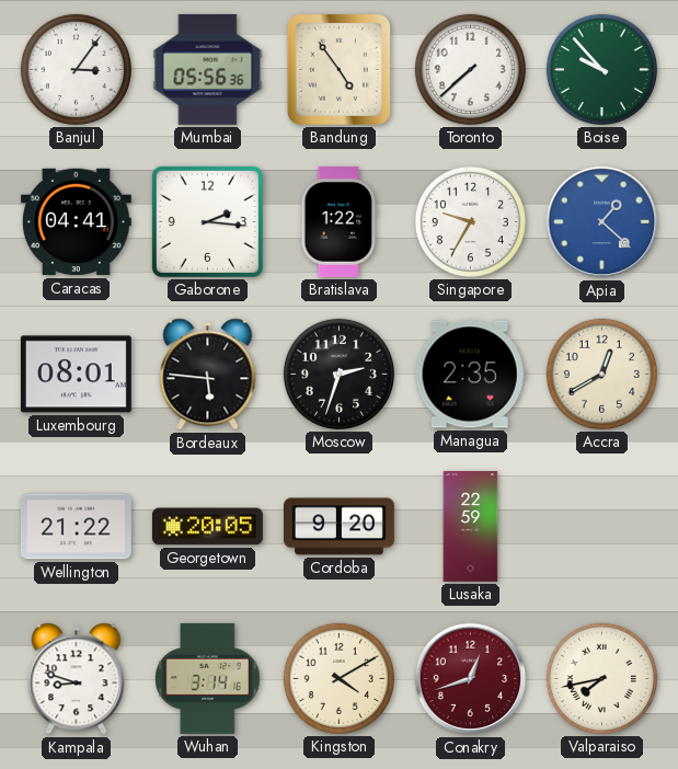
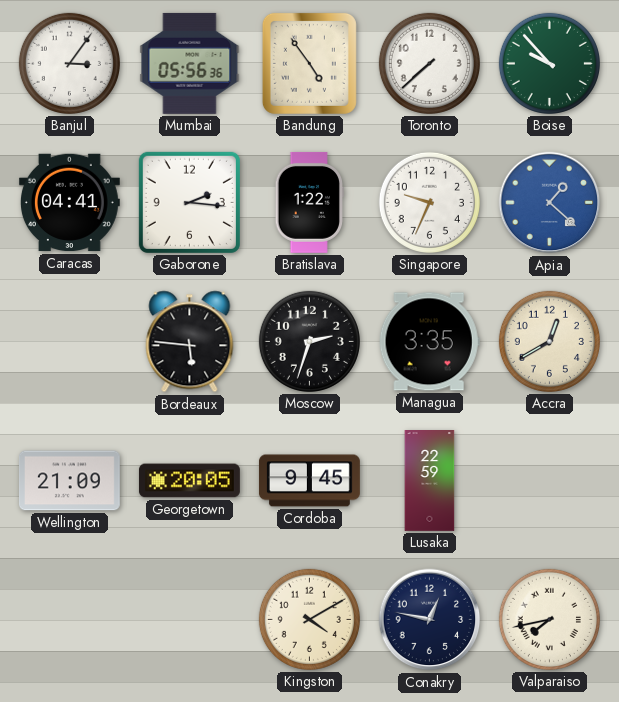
Singapore: 9:35 -> 9:34 (429, 202)
Luxembourg: 08:01 -> none (76, 375)
Managua: 2:35 -> 3:35 (429, 342)
Wellington: 21:22 -> 21:09 (69, 481)
Cordoba: 9:20 -> 9:45 (309, 481)
Kampala: 8:48 -> none (77, 679)
Wuhan: 3:14 -> none (208, 678)
Conakry: 12:42 -> 12:47 (430, 620)
Conakry dial: burgundy -> navy (430, 620)
